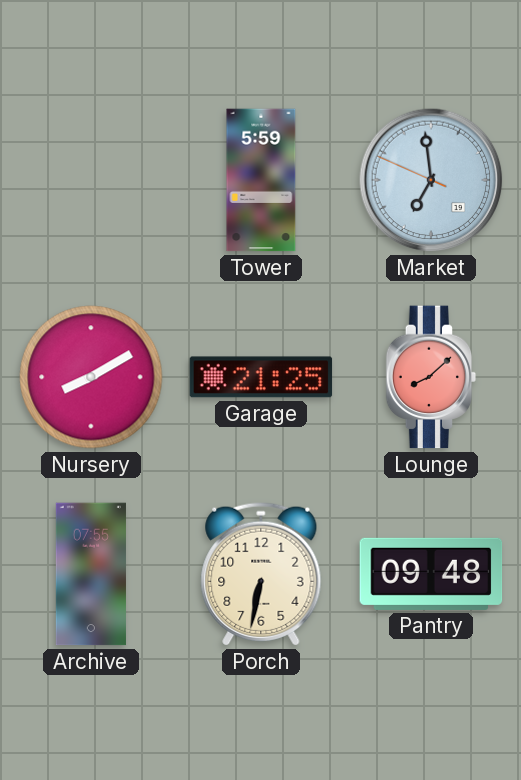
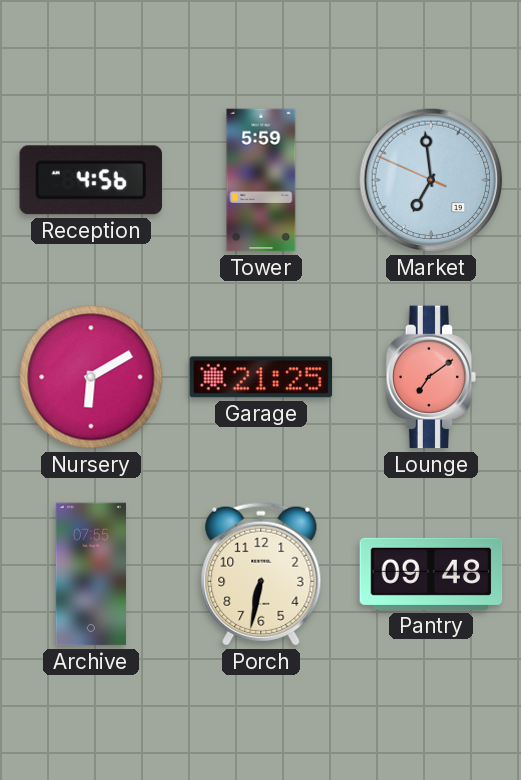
Reception: none -> 4:56 (91, 180)
Nursery: 8:10 -> 6:10 (91, 377)
Lounge: 8:08 -> 7:09 (431, 377)
